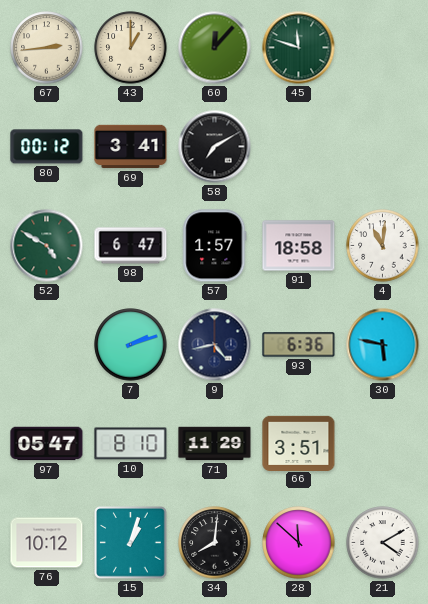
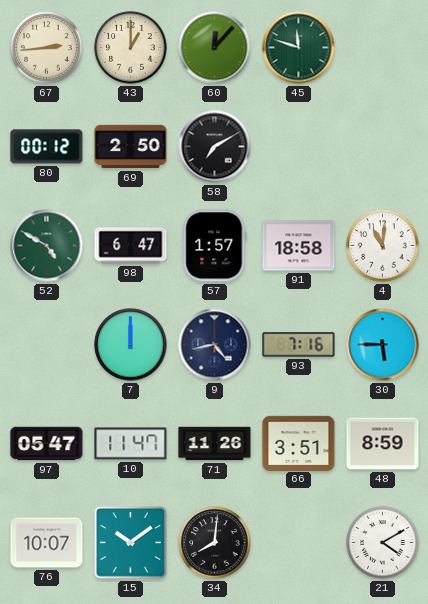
69: 3:41 -> 2:50 (131, 147)
7: 2:12 -> 12:00 (131, 345)
93: 6:36 -> 7:16 (299, 345)
30: 5:47 -> 5:45 (383, 345)
10: 8:10 -> 11:47 (131, 444)
71: 11:29 -> 11:26 (215, 444)
48: none -> 8:59 (383, 444)
76: 10:12 -> 10:07 (47, 543)
15: 1:03 -> 10:09 (131, 543)
28: 11:52 -> none (299, 543)
